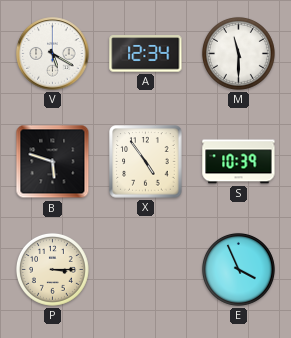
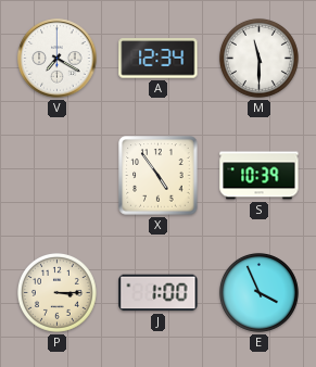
V: 5:20 -> 7:20 (58, 59)
B: 5:48 -> none (53, 162)
J: none -> 1:00 (159, 293)
